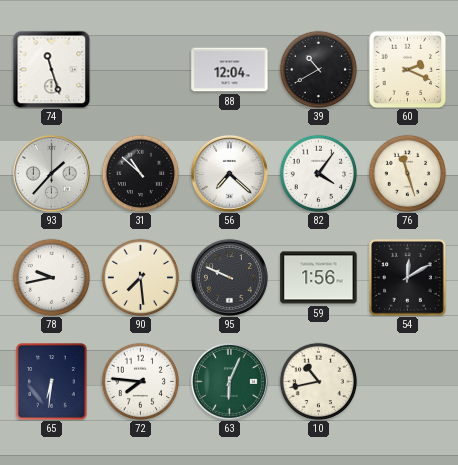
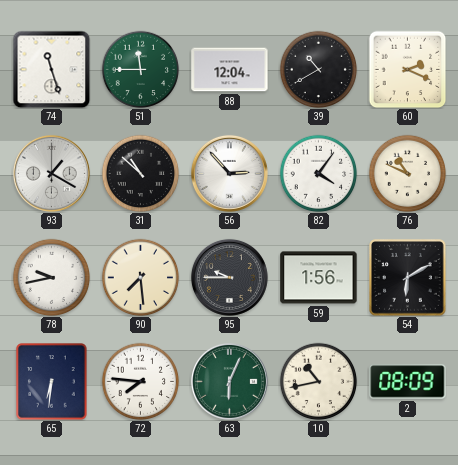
51: none -> 11:45 (140, 69)
93: 1:37 -> 1:20 (51, 173)
56: 7:22 -> 2:53 (229, 173)
76: 11:27 -> 10:49 (407, 173)
95: 9:49 -> 9:45 (229, 277)
54: 12:10 -> 6:10 (408, 278)
2: none -> 08:09 (408, 382)
